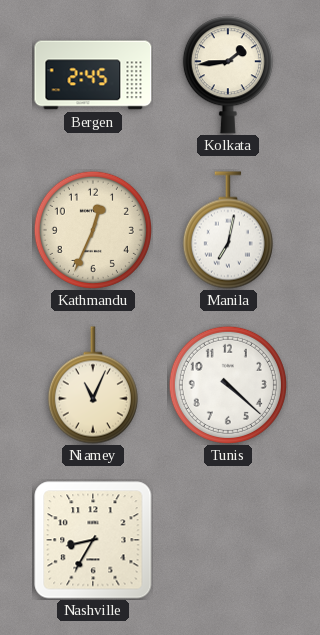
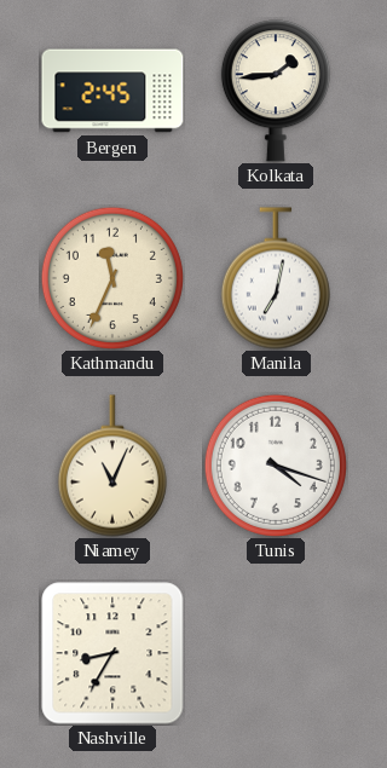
Kathmandu: 12:34 -> 11:34 (112, 278)
Tunis: 4:22 -> 4:18 (276, 466)
